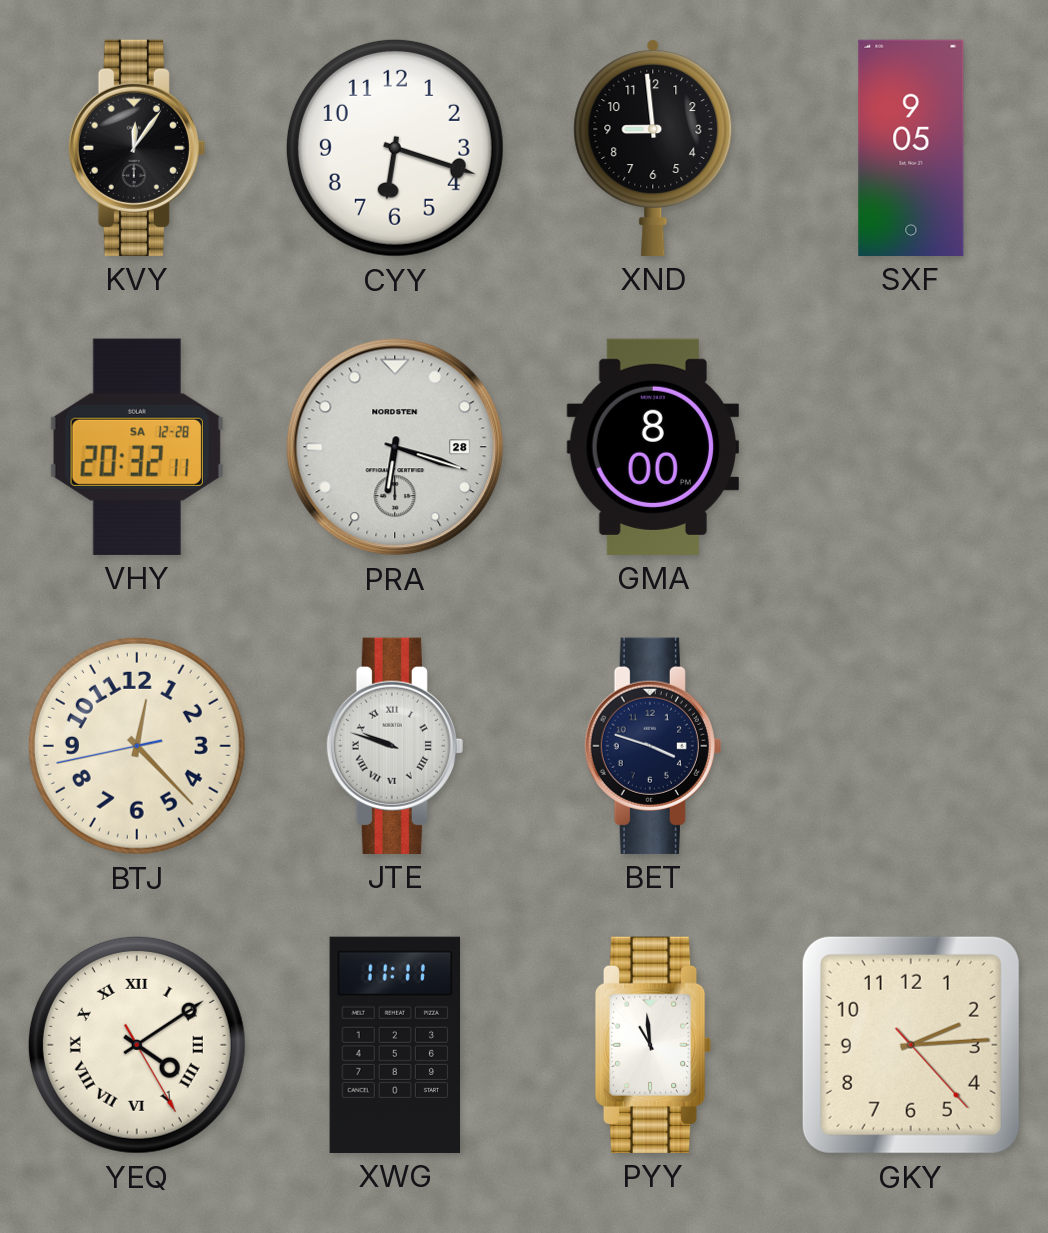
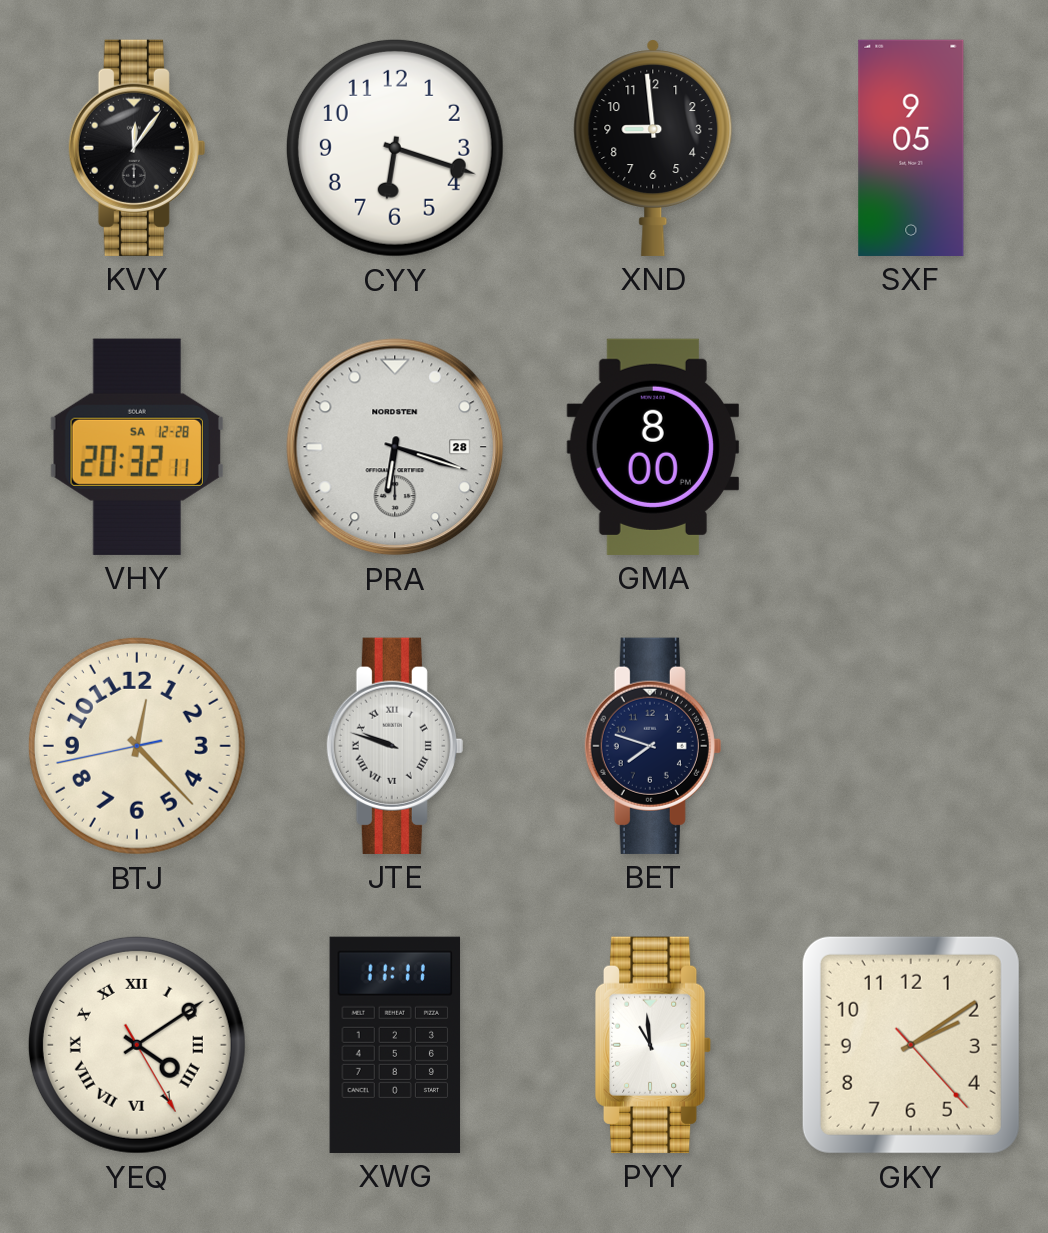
BET: 3:48 -> 7:48 (653, 746)
GKY: 2:14 -> 2:09 (911, 1045)
